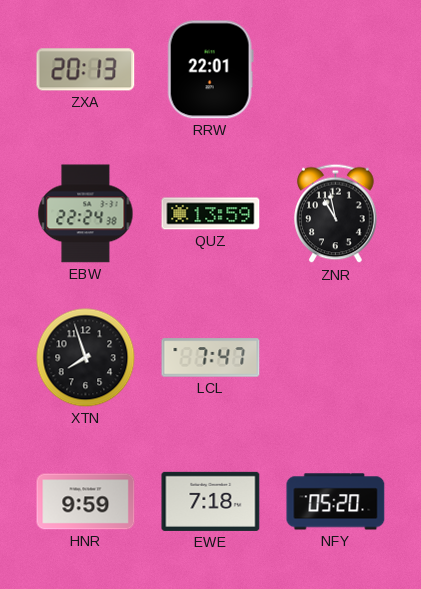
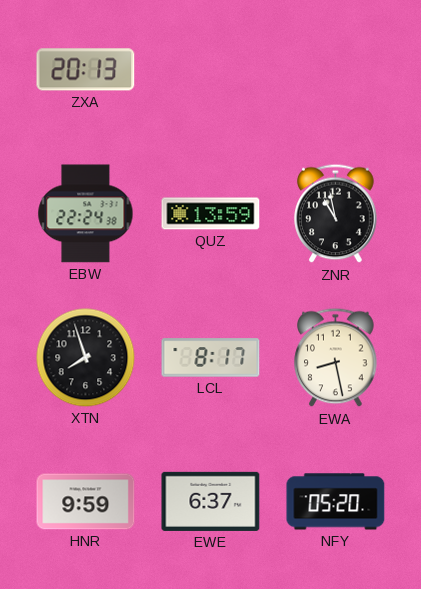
RRW: 22:01 -> none (210, 70)
LCL: 7:47 -> 8:17 (211, 358)
EWA: none -> 8:28 (336, 358)
EWE: 7:18 -> 6:37 (211, 501)
